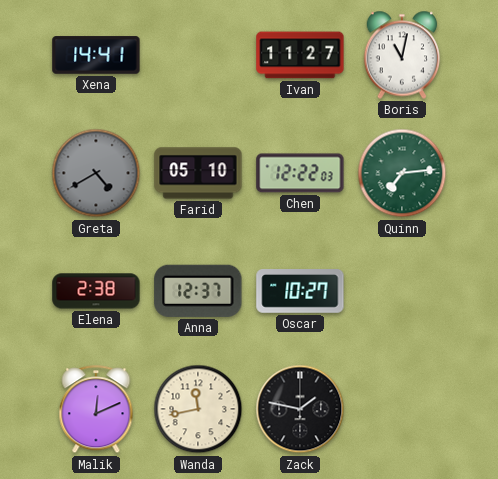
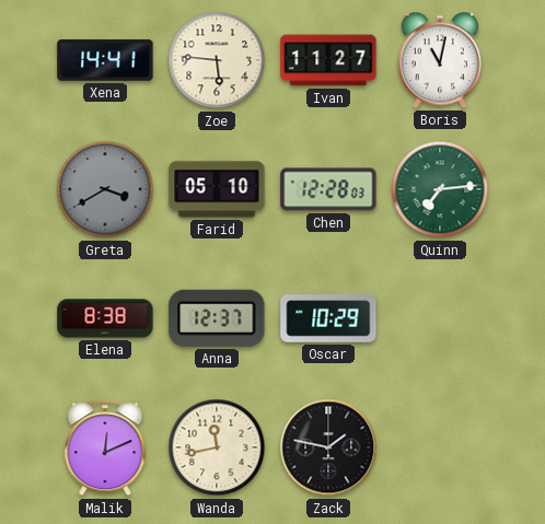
Zoe: none -> 5:46 (217, 60)
Greta: 4:40 -> 3:40 (105, 189)
Chen: 12:22 -> 12:28 (328, 189)
Elena: 2:38 -> 8:38 (105, 318)
Oscar: 10:27 -> 10:29 (328, 319)
